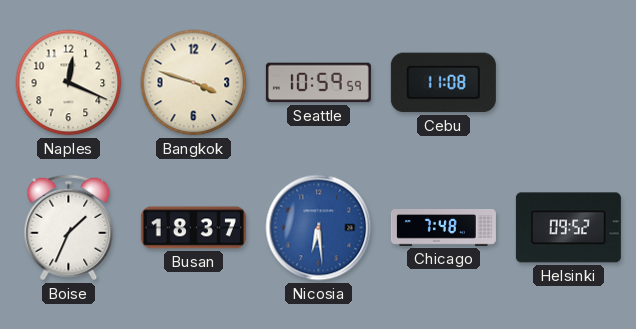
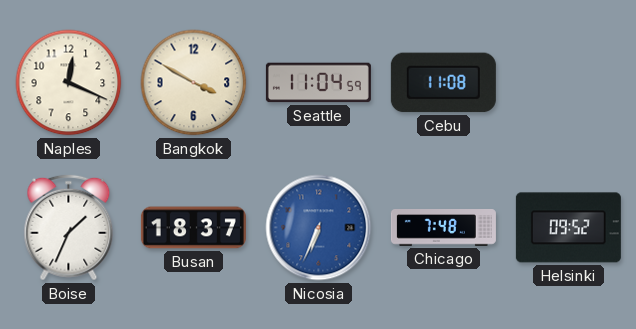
Bangkok: 3:48 -> 3:50 (194, 83)
Seattle: 10:59 -> 11:04 (318, 83)
Nicosia: 6:29 -> 6:34 (319, 228)
